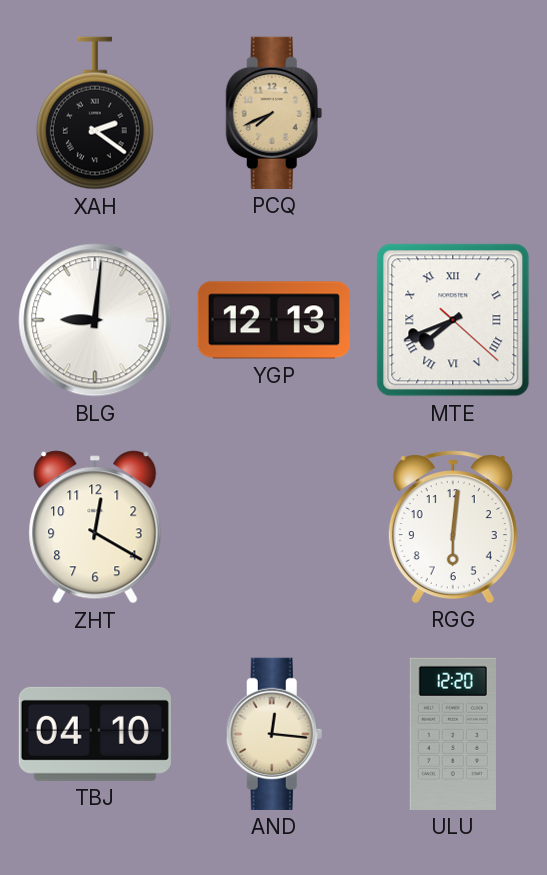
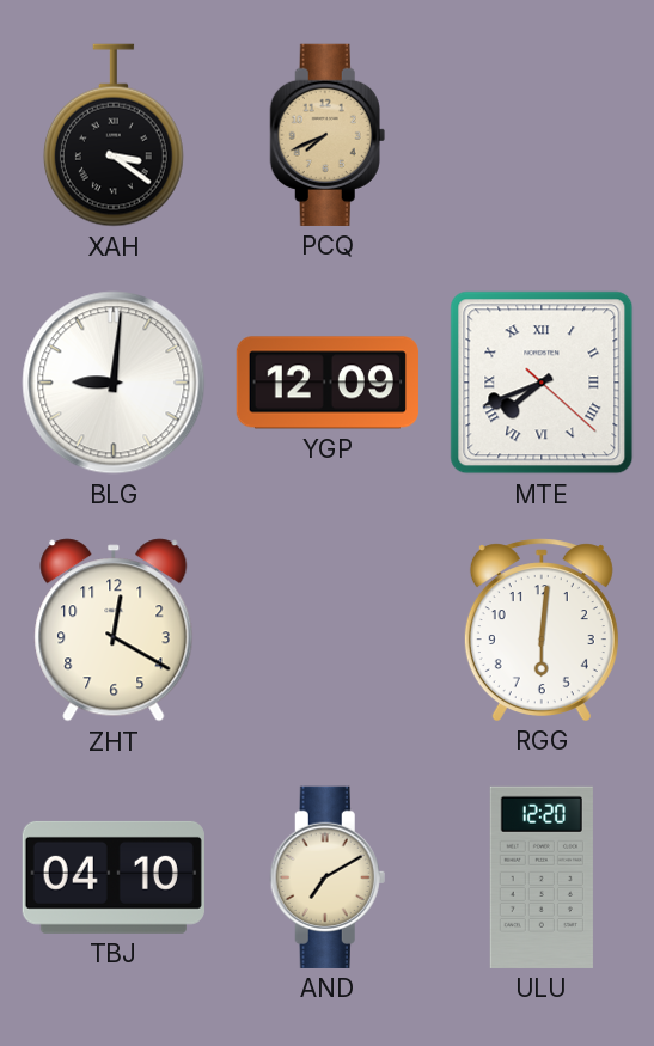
XAH: 2:21 -> 3:21 (114, 135)
YGP: 12:13 -> 12:09 (328, 383)
AND: 12:16 -> 7:10 (328, 877)
